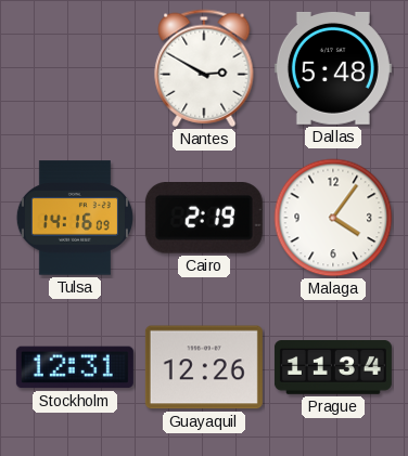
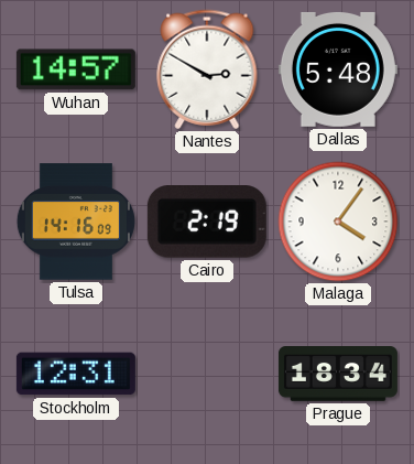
Wuhan: none -> 14:57 (76, 69)
Guayaquil: 12:26 -> none (204, 367)
Prague: 11:34 -> 18:34 (338, 375)
